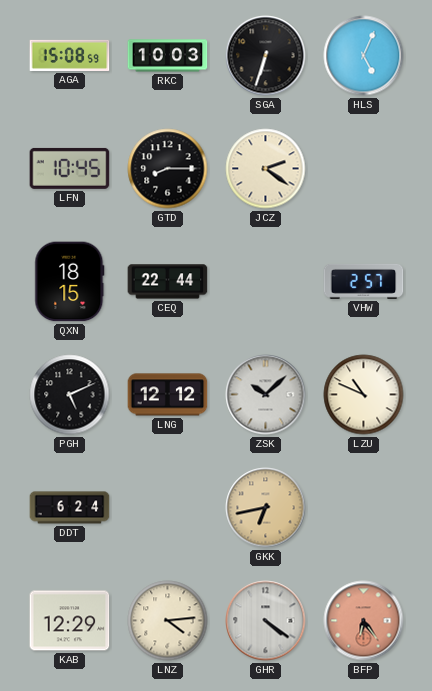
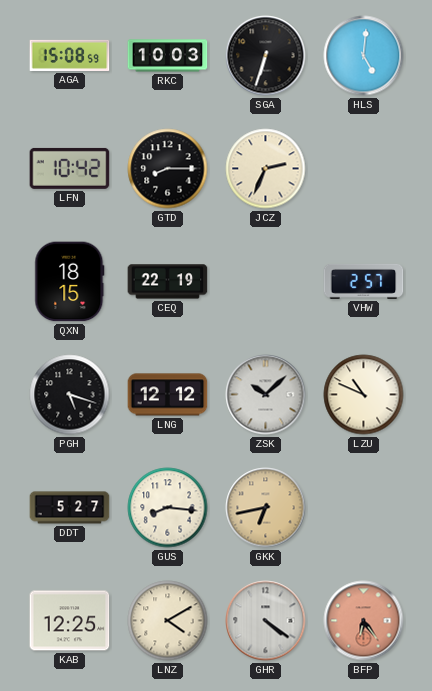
HLS: 5:04 -> 5:01 (364, 56)
LFN: 10:45 -> 10:42 (70, 168)
JCZ: 2:21 -> 2:34 (266, 169)
CEQ: 22:44 -> 22:19 (168, 282)
PGH: 5:11 -> 5:18 (70, 395)
DDT: 6:24 -> 5:27 (70, 508)
GUS: none -> 8:16 (168, 508)
KAB: 12:29 -> 12:25 (70, 621)
LNZ: 4:14 -> 4:10 (168, 621)
